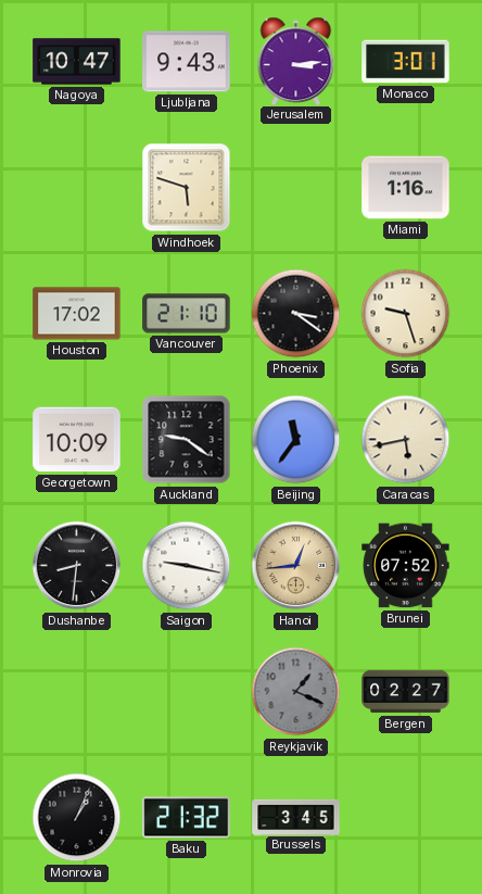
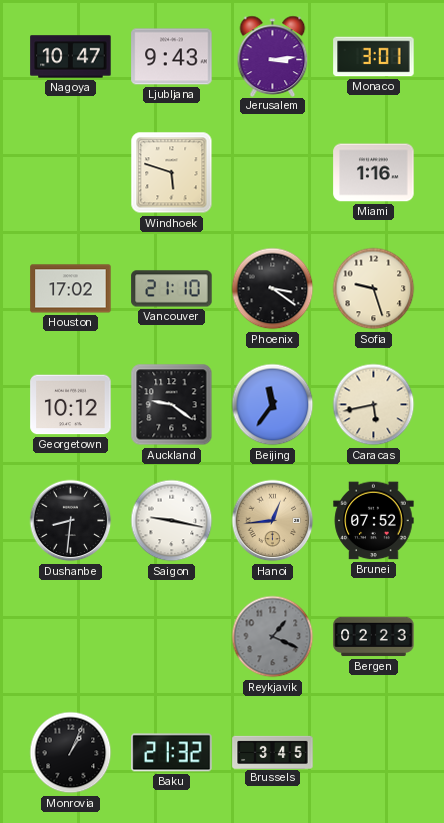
Georgetown: 10:09 -> 10:12 (71, 405)
Bergen: 02:27 -> 02:23 (374, 637)
